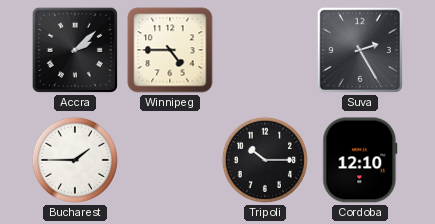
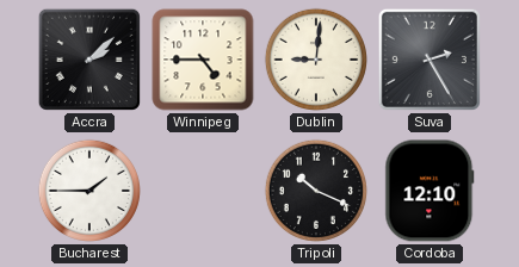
Dublin: none -> 9:01 (316, 60)
Tripoli: 10:15 -> 10:19 (316, 191)
